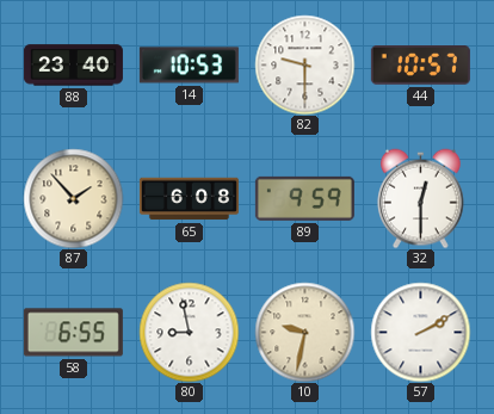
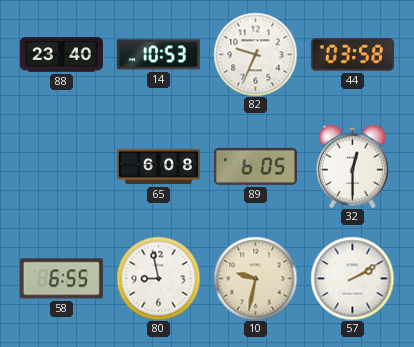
82: 9:30 -> 9:34 (255, 54)
44: 10:57 -> 03:58 (352, 55)
87: 1:53 -> none (73, 198)
89: 9:59 -> 6:05 (255, 166)
